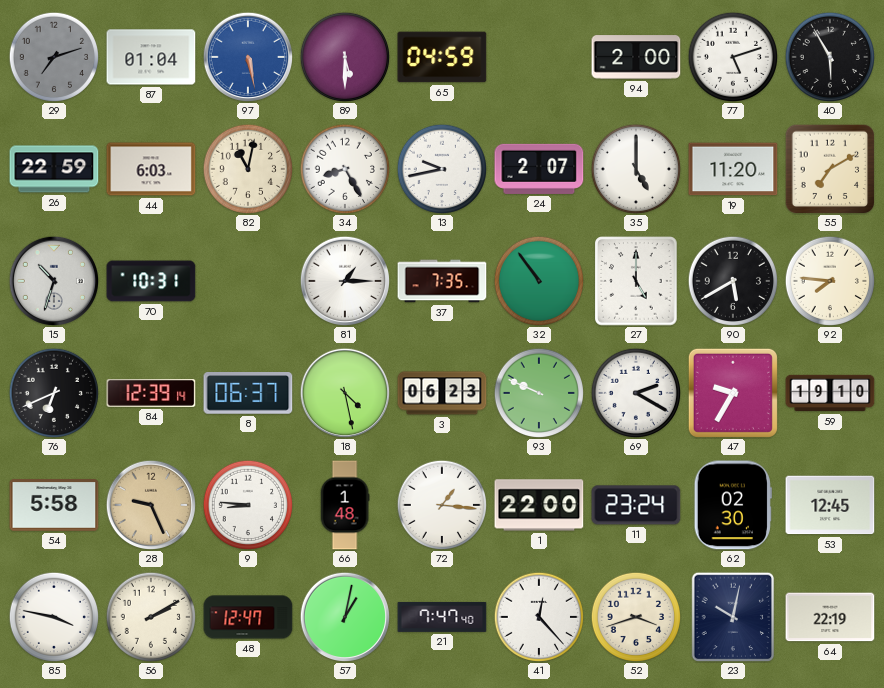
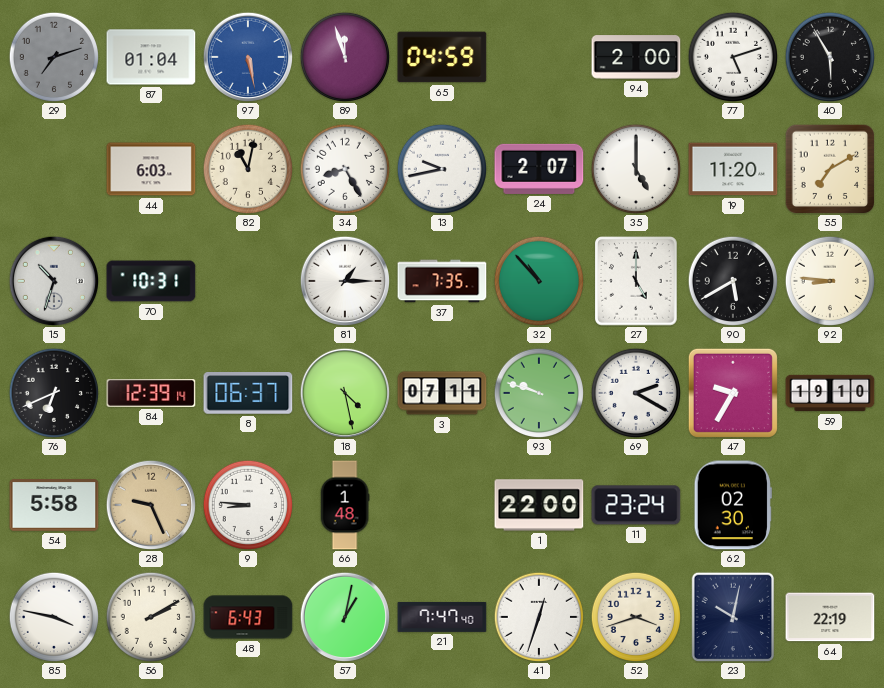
89: 5:30 -> 11:57 (344, 56)
26: 22:59 -> none (54, 169)
32: 10:54 -> 10:53 (538, 280)
92: 7:46 -> 8:46 (829, 280)
3: 06:23 -> 07:11 (442, 393)
93: 9:49 -> 9:48 (538, 392)
72: 1:16 -> none (441, 504)
53: 12:45 -> none (830, 505)
48: 12:47 -> 6:43 (248, 617)
41: 12:23 -> 12:33 (538, 616)
